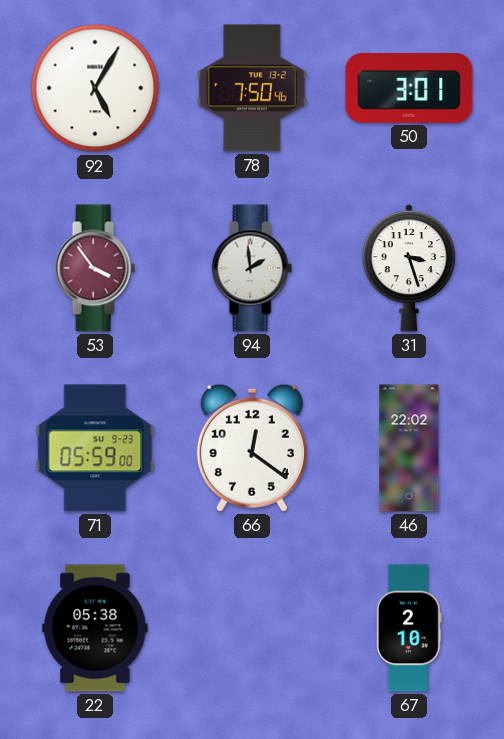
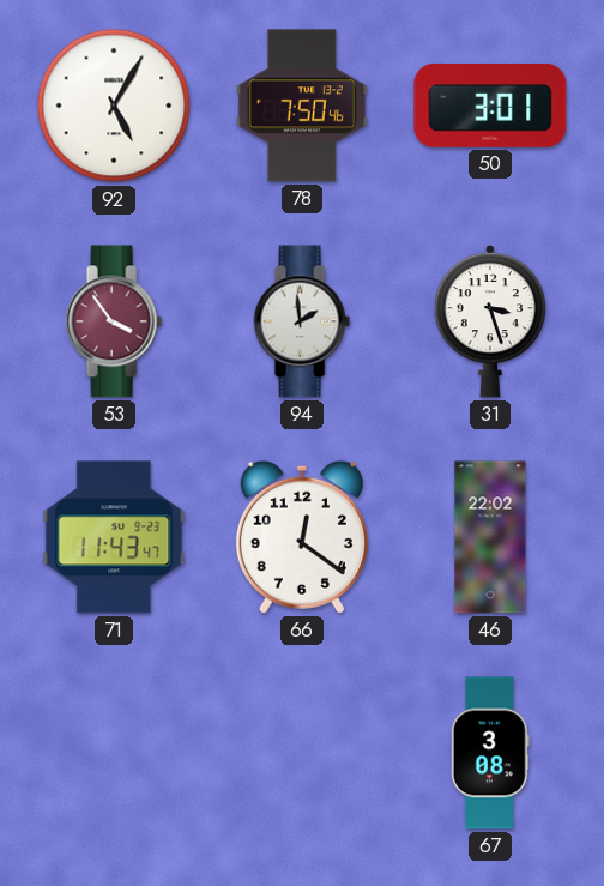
71: 05:59 -> 11:43 (114, 537)
22: 05:38 -> none (95, 628)
67: 2:10 -> 3:08 (490, 753)
